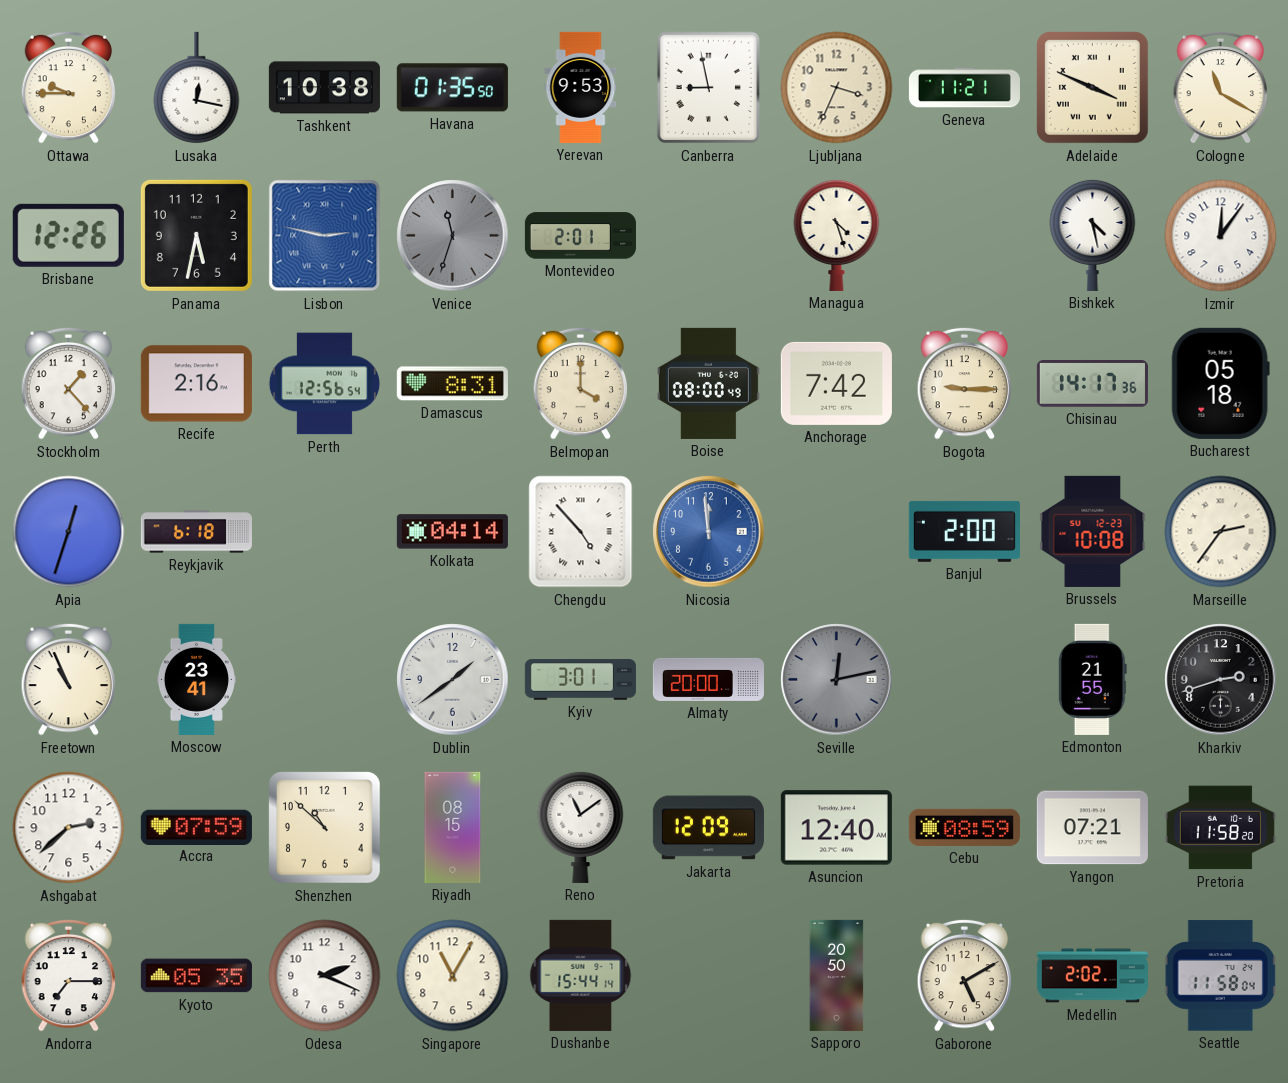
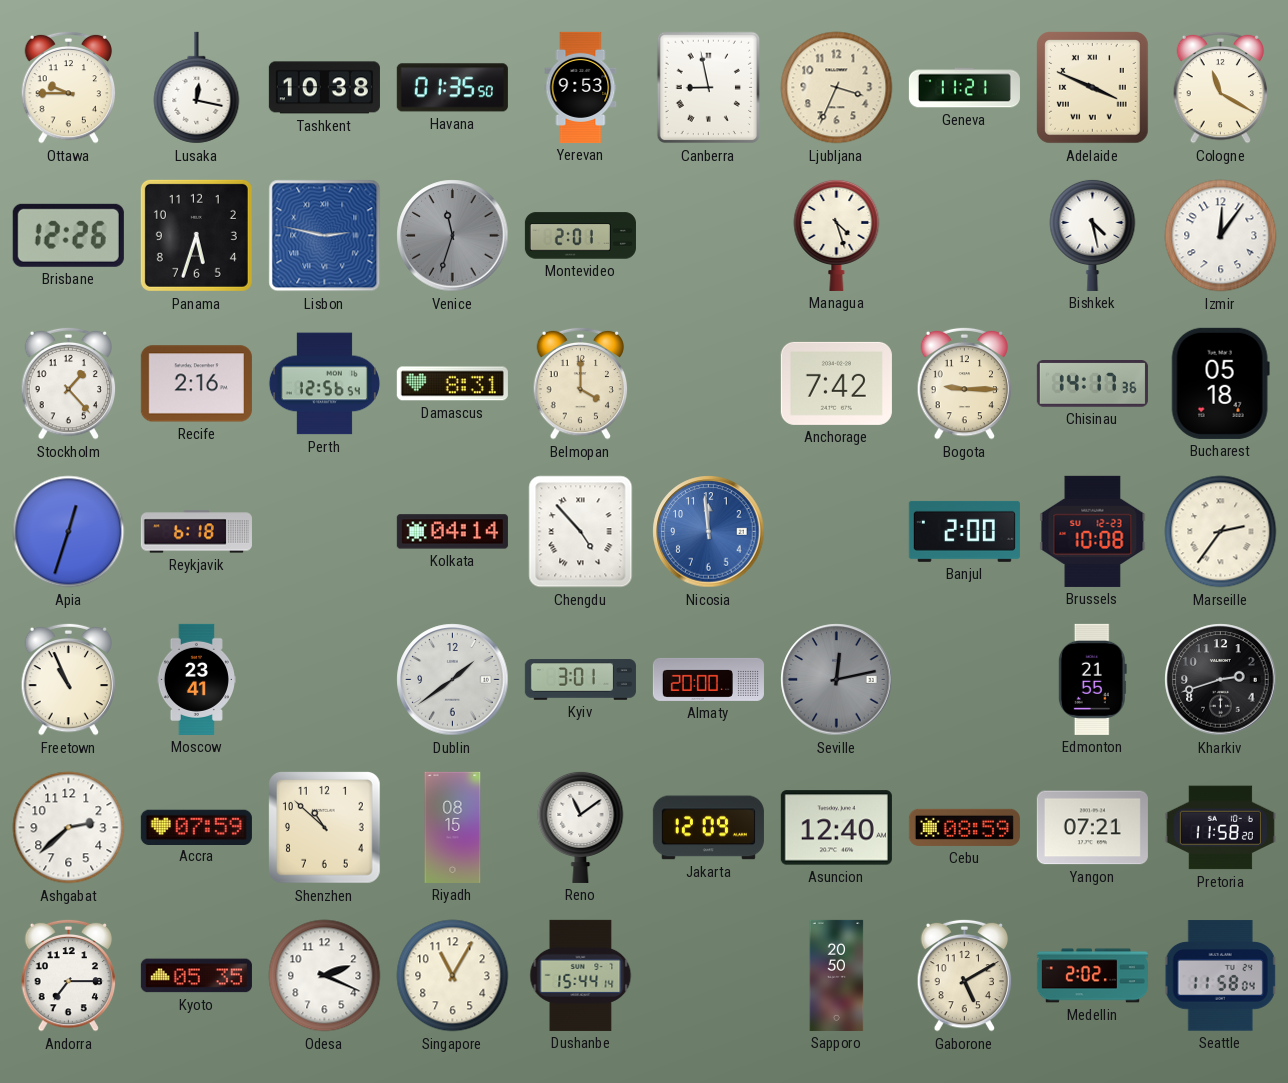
Panama: 5:32 -> 5:33 (196, 235)
Boise: 08:00 -> none (708, 383)
